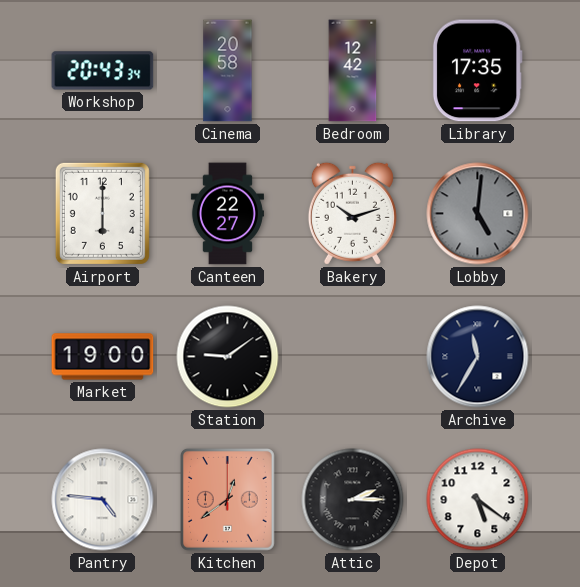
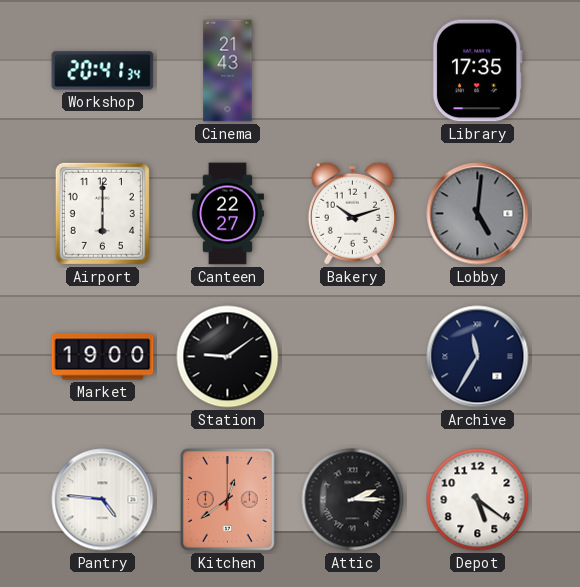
Workshop: 20:43 -> 20:41 (103, 71)
Cinema: 20:58 -> 21:43 (228, 71)
Bedroom: 12:42 -> none (353, 71)
